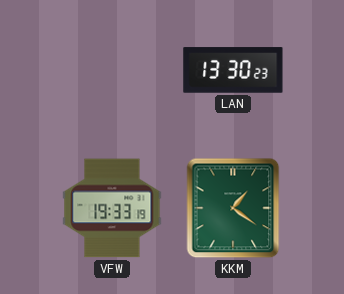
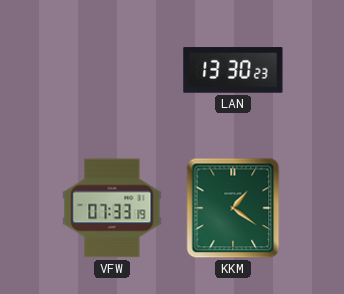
VFW: 19:33 -> 07:33 (112, 208)
